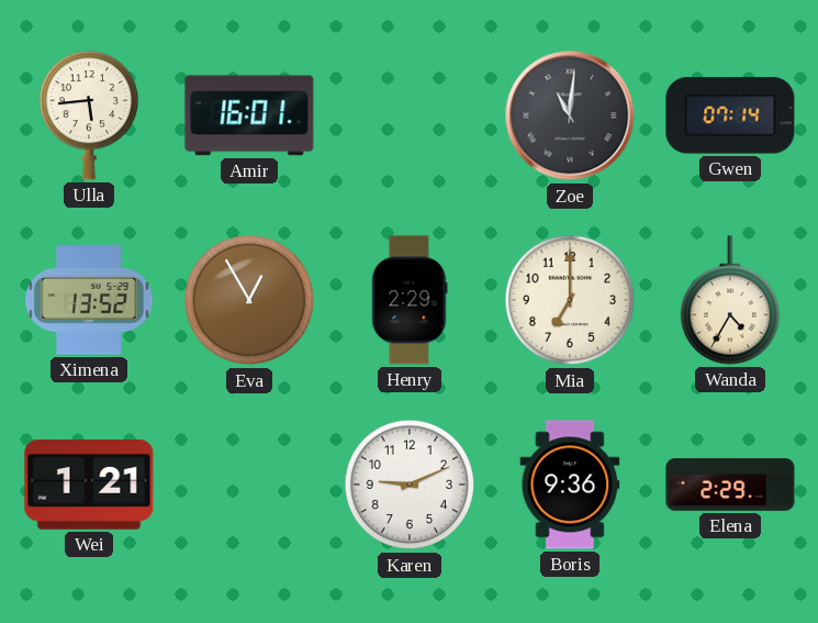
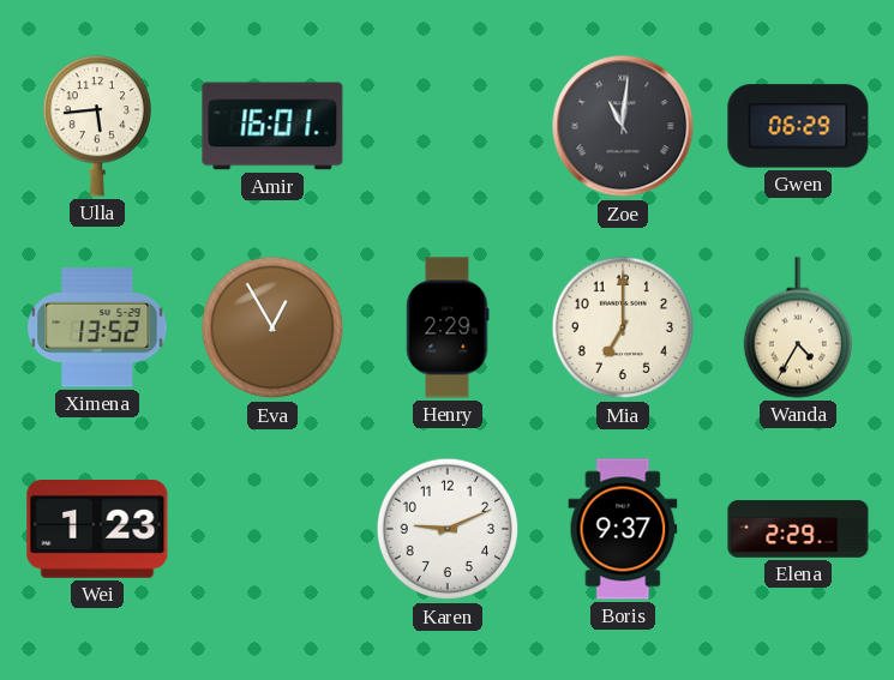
Gwen: 07:14 -> 06:29 (798, 126)
Wei: 1:21 -> 1:23 (97, 530)
Boris: 9:36 -> 9:37 (623, 529)
